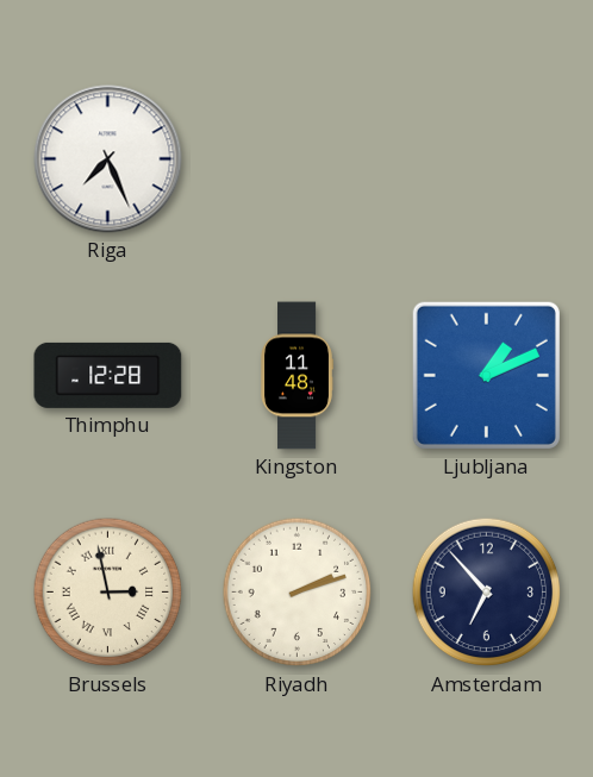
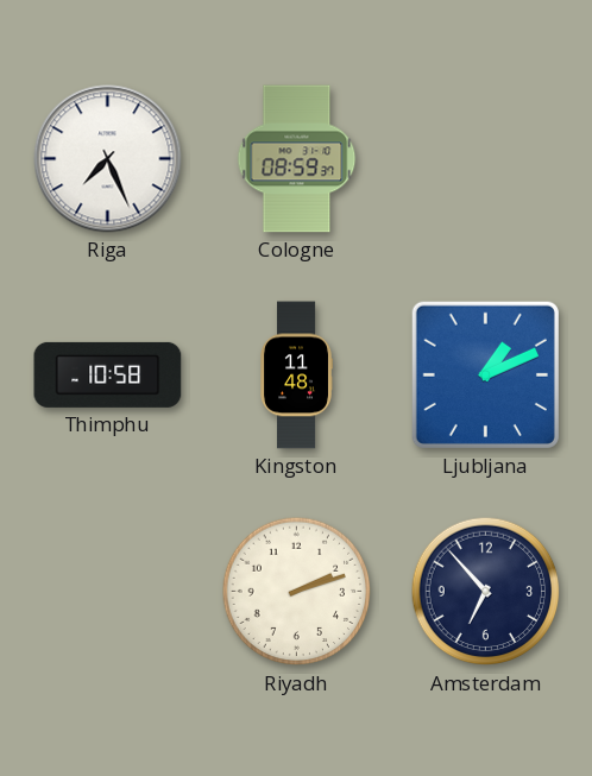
Cologne: none -> 08:59 (297, 159)
Thimphu: 12:28 -> 10:58 (108, 374)
Brussels: 2:58 -> none (108, 593)
